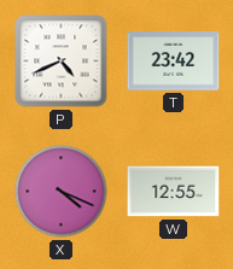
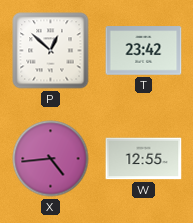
P: 4:41 -> 12:52 (51, 51)
X: 4:19 -> 4:44 (51, 159)
